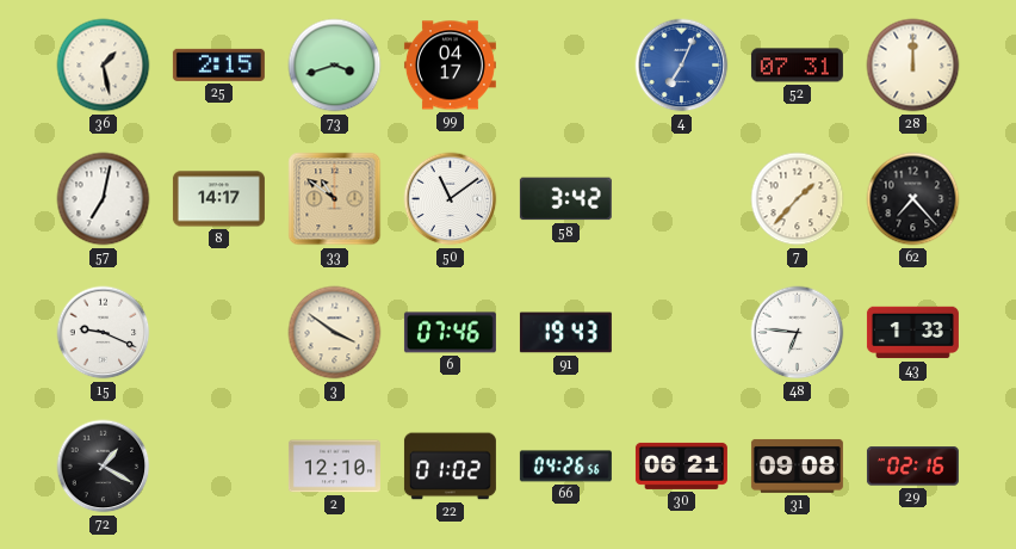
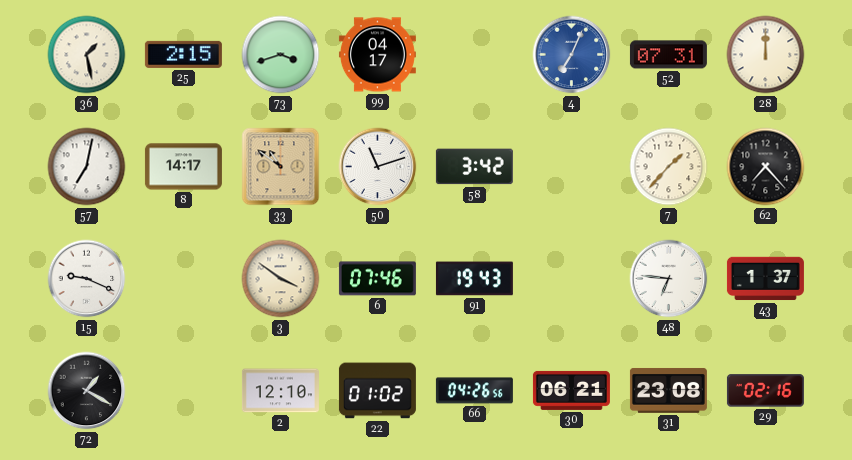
50: 11:09 -> 11:12 (378, 167)
43: 1:33 -> 1:37 (765, 279)
31: 09:08 -> 23:08 (668, 391)
